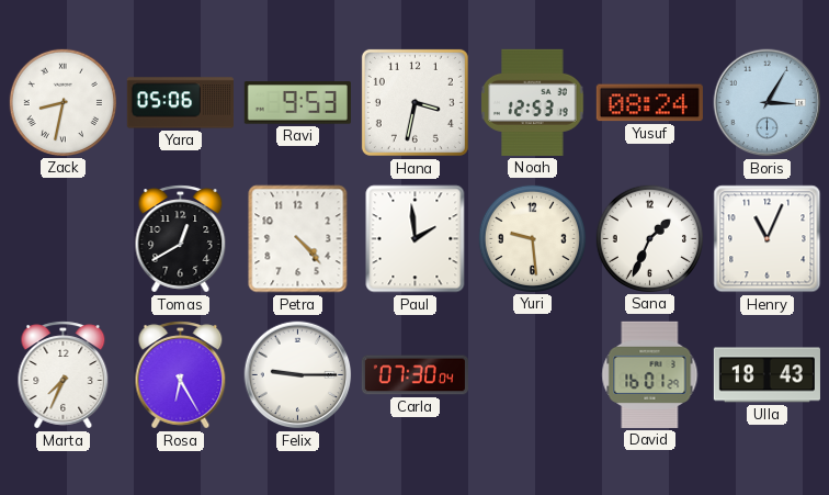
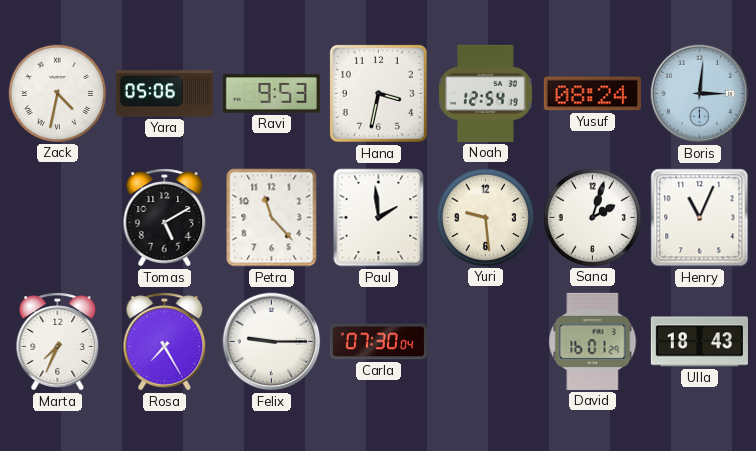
Zack: 8:32 -> 4:32 (57, 93)
Noah: 12:53 -> 12:54 (486, 93)
Boris: 3:05 -> 3:01 (700, 94)
Tomas: 12:40 -> 5:10 (165, 218)
Petra: 4:23 -> 11:23 (272, 218)
Sana: 1:34 -> 2:03 (592, 217)
Rosa: 6:25 -> 7:25 (165, 342)
